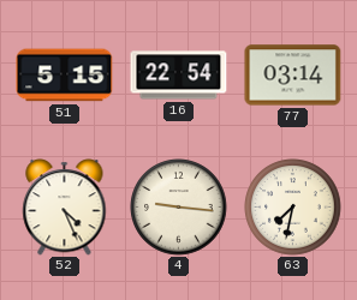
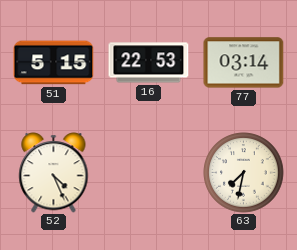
16: 22:54 -> 22:53 (149, 63)
4: 9:16 -> none (179, 208)
